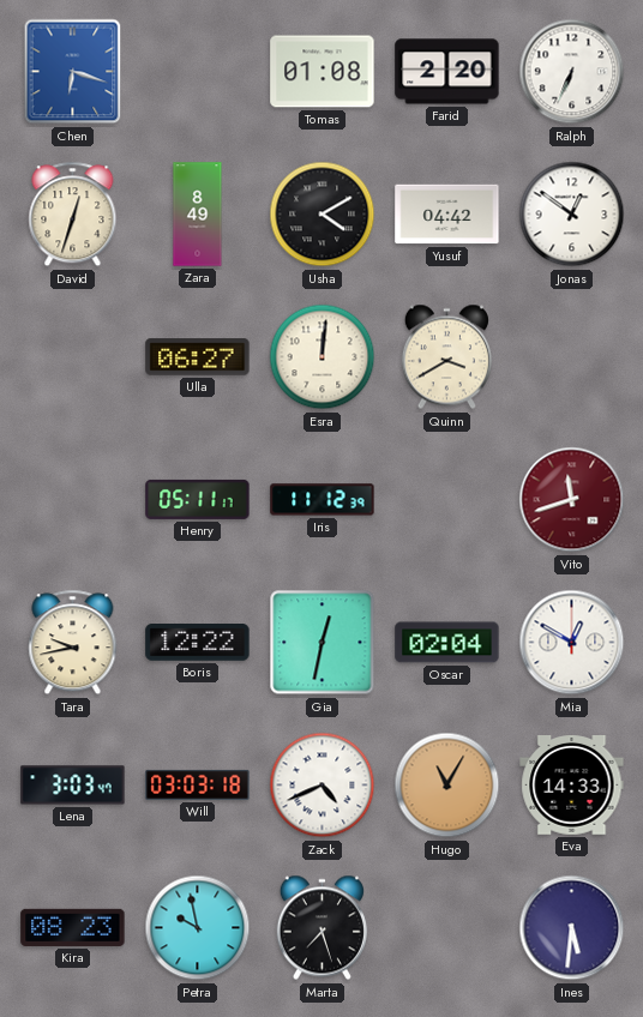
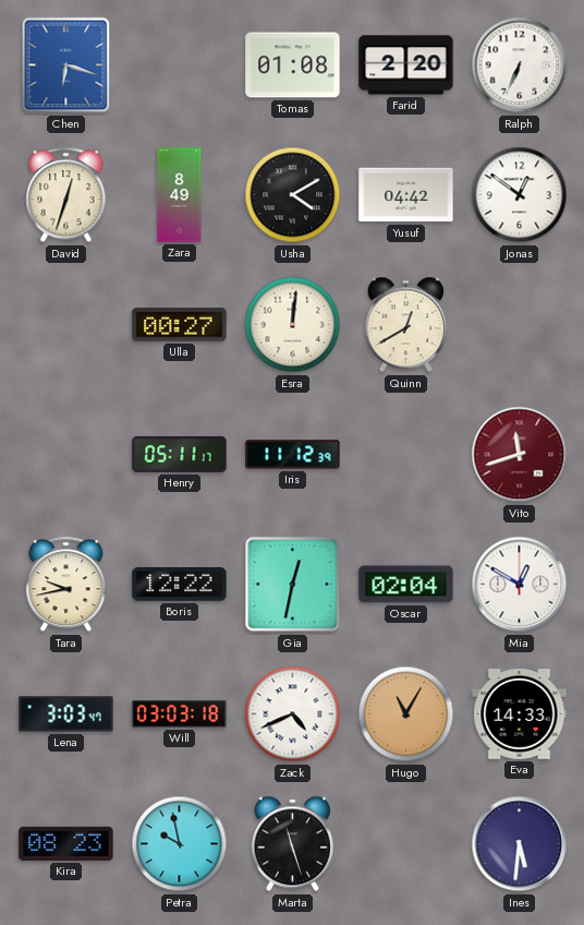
Ulla: 06:27 -> 00:27 (180, 325)
Quinn: 3:40 -> 12:40 (405, 325)
Marta: 7:27 -> 11:27 (292, 844)
